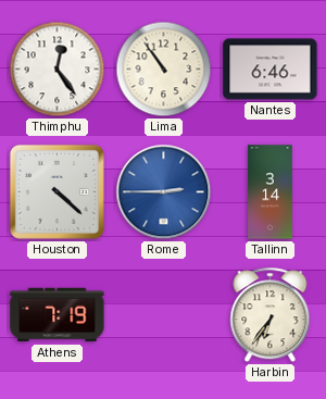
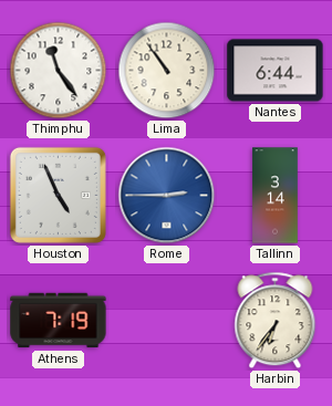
Thimphu: 12:24 -> 11:24 (59, 71)
Nantes: 6:46 -> 6:44 (276, 71)
Houston: 4:22 -> 4:56 (58, 195)
